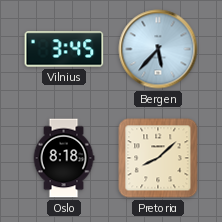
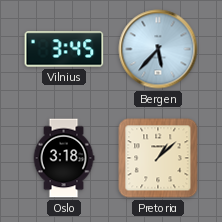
Oslo: 8:18 -> 3:18 (64, 158)
Pretoria: 8:08 -> 1:08 (158, 158)
